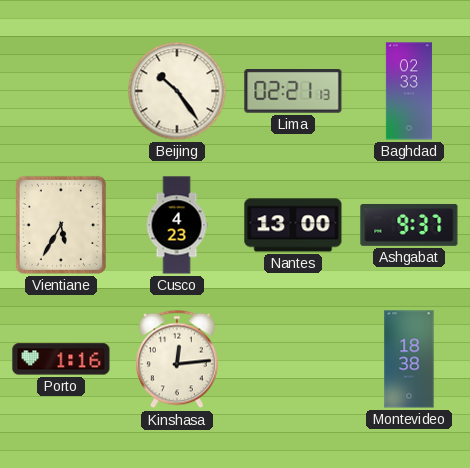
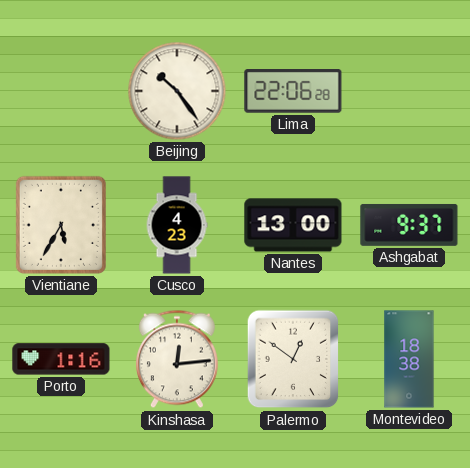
Lima: 02:21 -> 22:06 (293, 92)
Baghdad: 02:33 -> none (408, 91)
Palermo: none -> 12:51 (293, 359)
